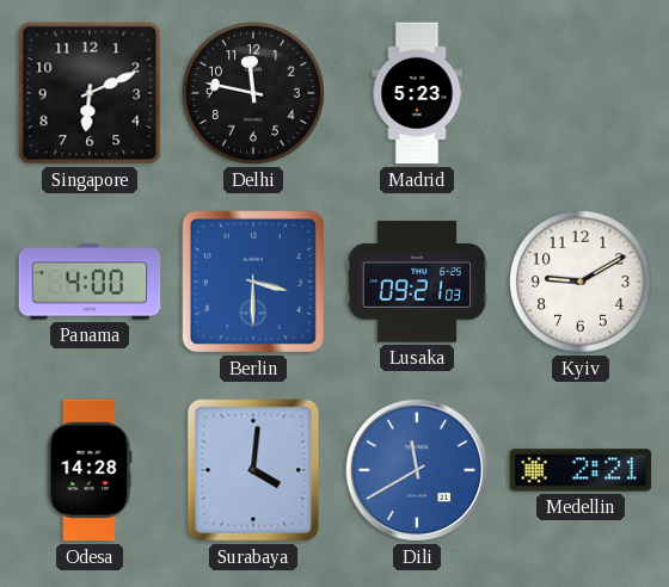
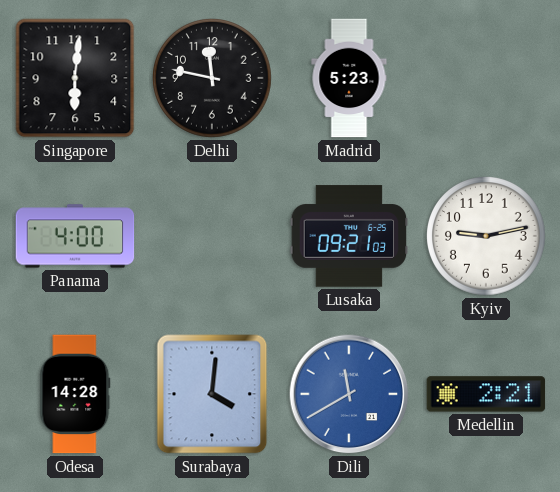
Singapore: 6:11 -> 6:01 (75, 78)
Berlin: 3:30 -> none (253, 282)
Kyiv: 9:10 -> 9:13 (487, 237)
